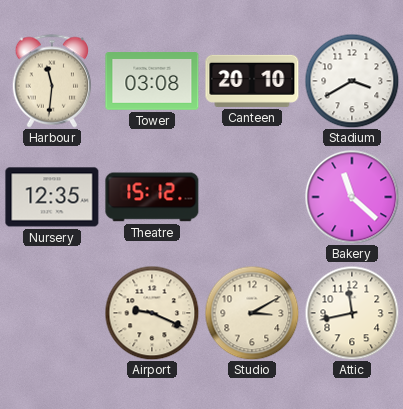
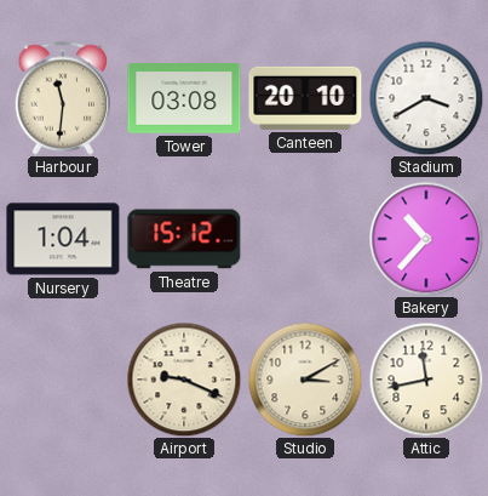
Nursery: 12:35 -> 1:04 (63, 239)
Bakery: 11:22 -> 10:37 (426, 239)
